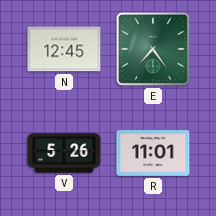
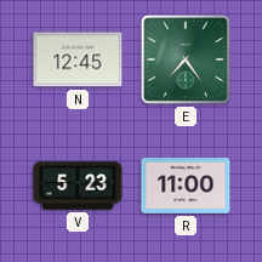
V: 5:26 -> 5:23 (78, 186)
R: 11:01 -> 11:00 (186, 187)
